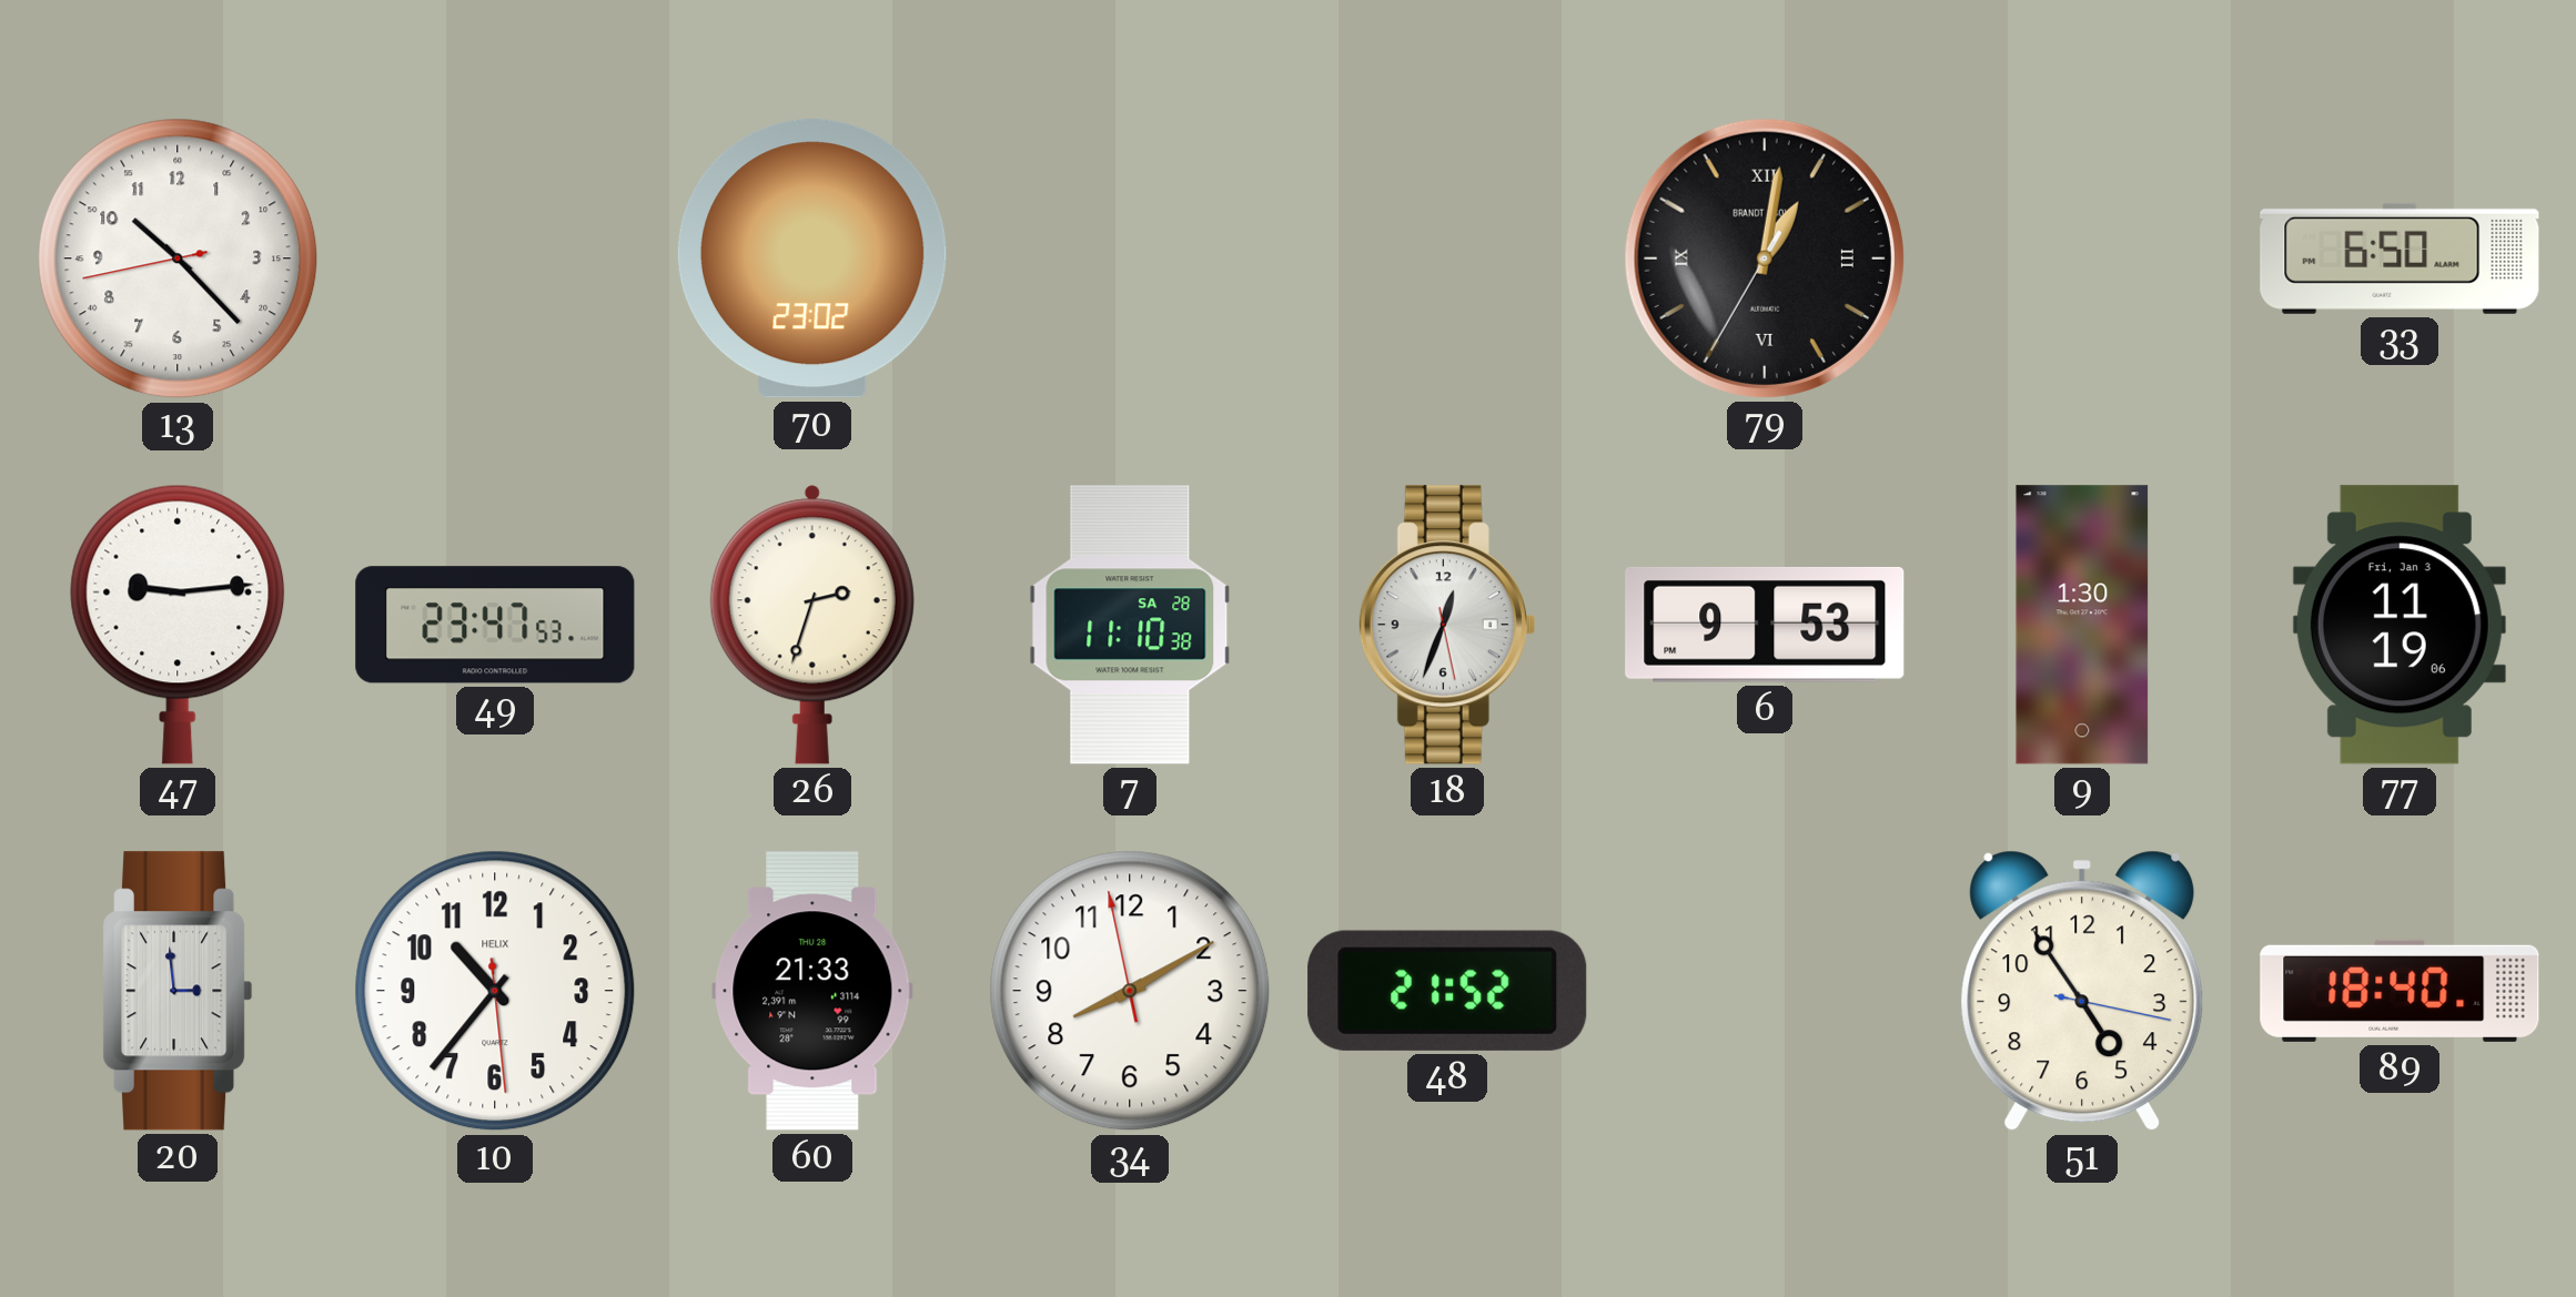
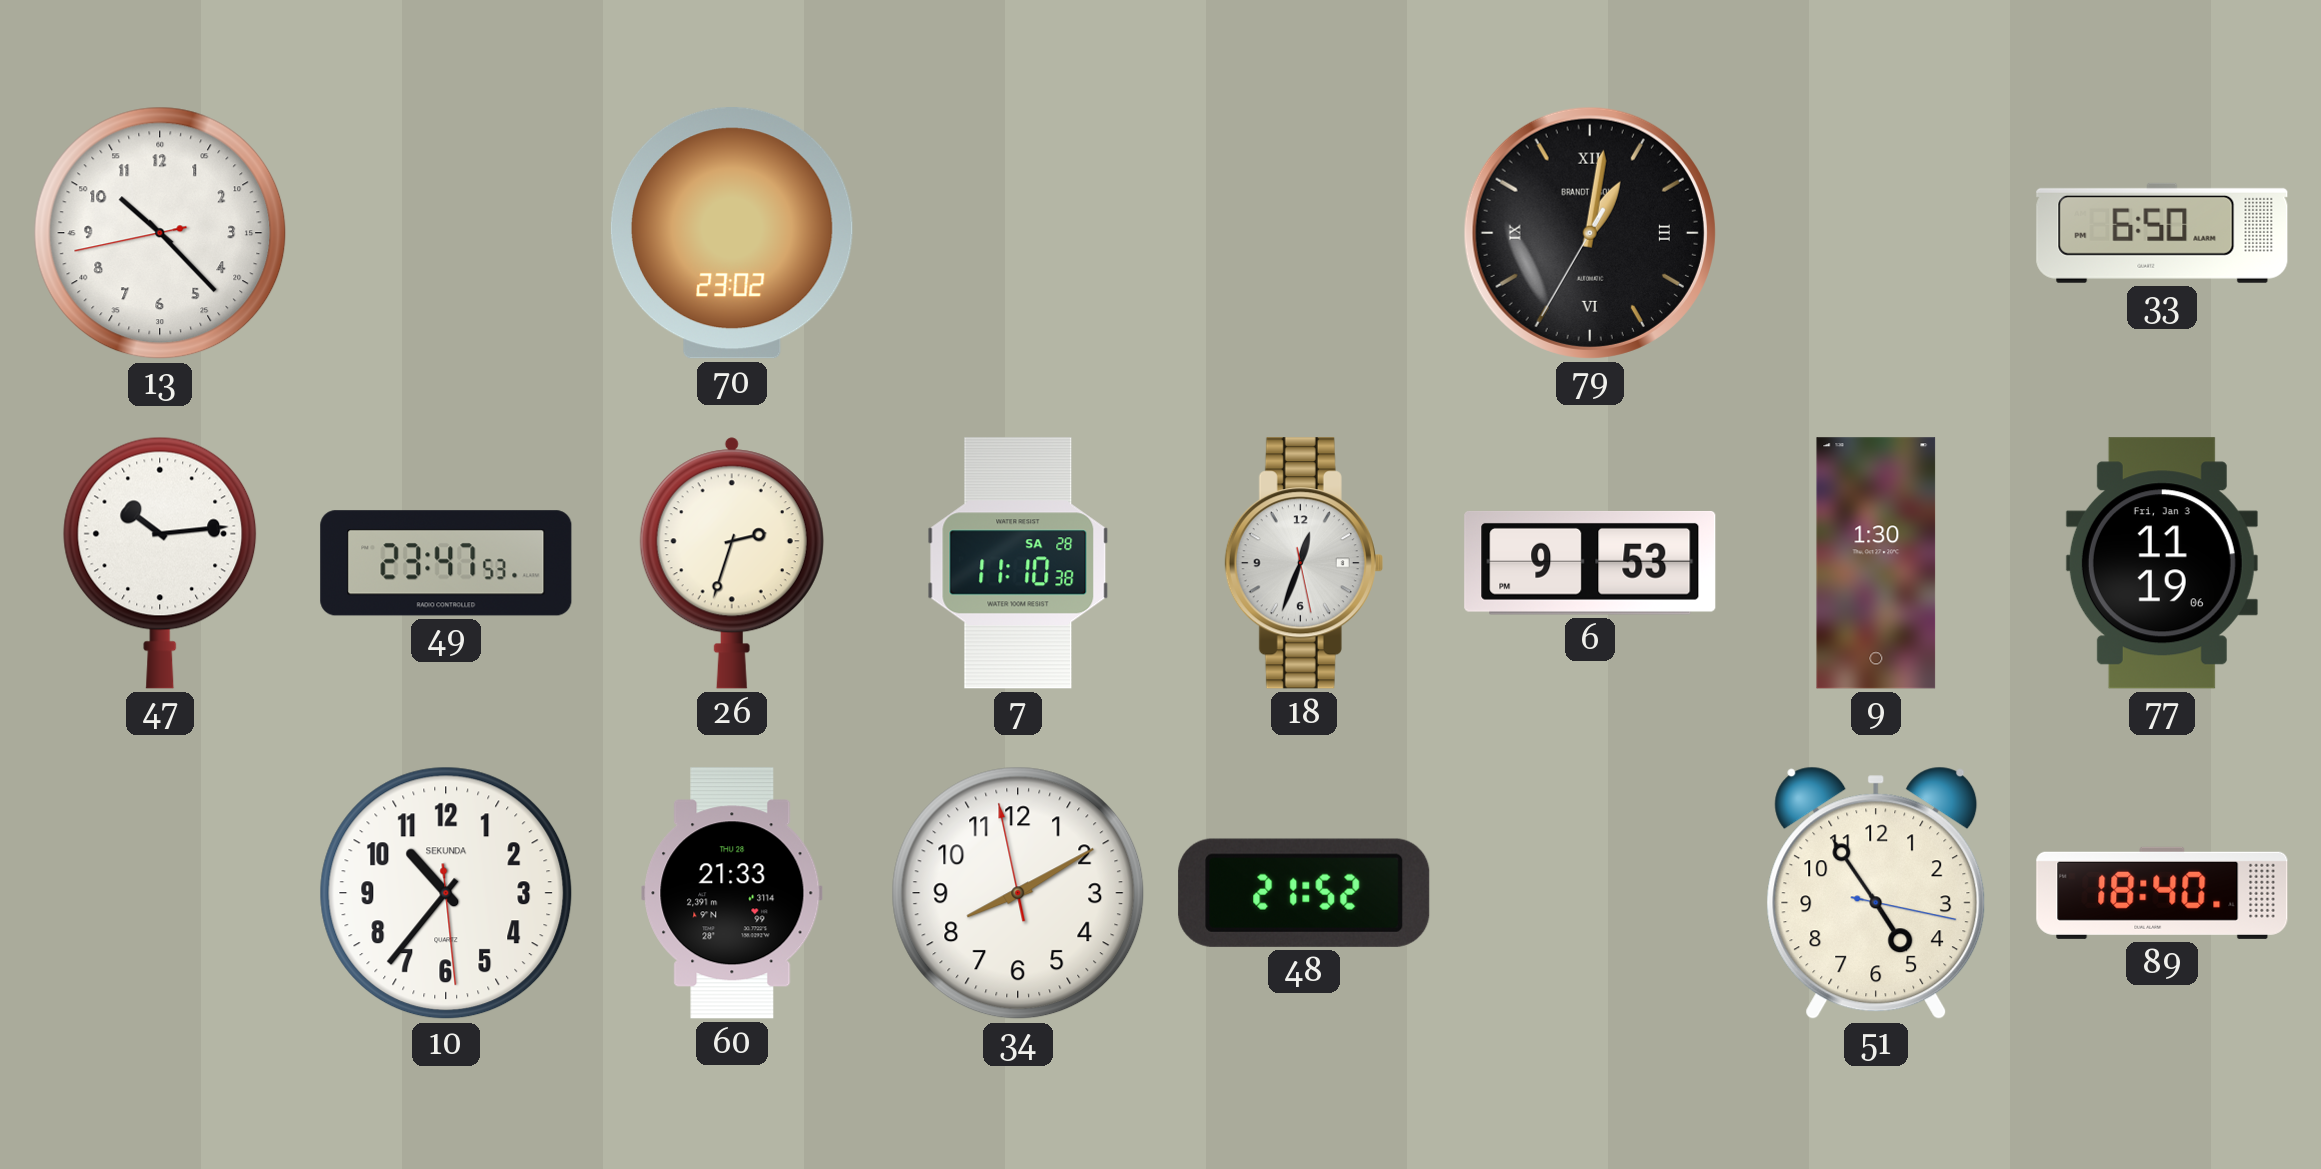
47: 9:14 -> 10:14 (160, 563)
20: 2:59 -> none (178, 991)
10 brand: HELIX -> SEKUNDA (446, 893)
